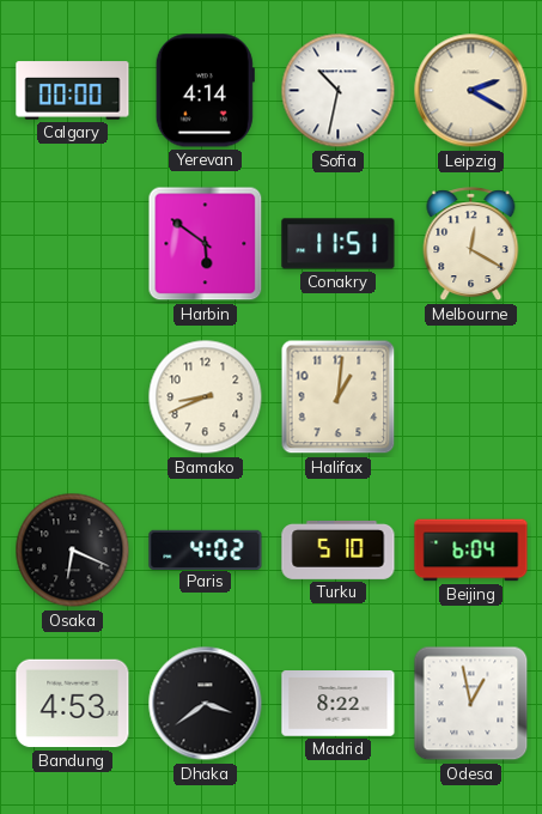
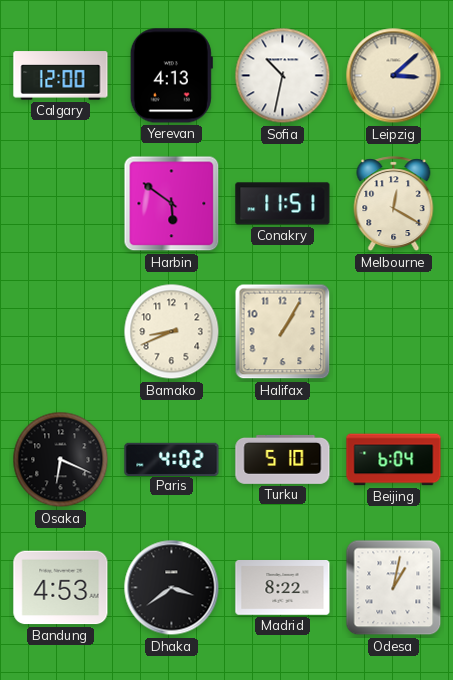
Calgary: 00:00 -> 12:00 (61, 76)
Yerevan: 4:14 -> 4:13 (171, 76)
Leipzig: 2:20 -> 3:08 (394, 76)
Halifax: 1:01 -> 1:05 (283, 332)
Odesa: 12:58 -> 1:02 (394, 588)
